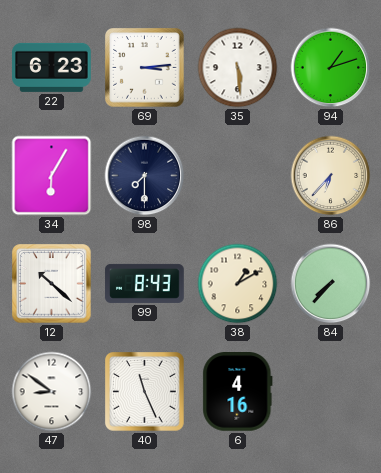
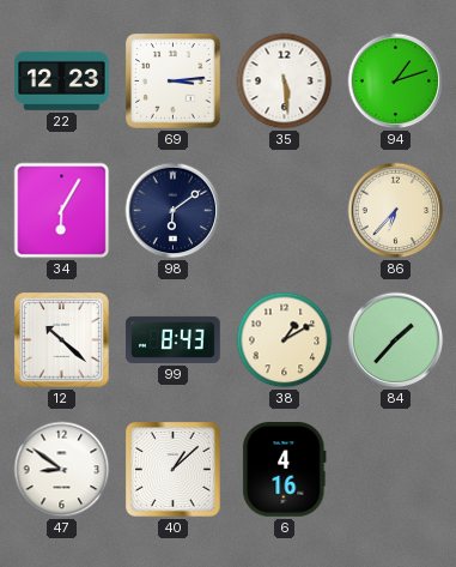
22: 6:23 -> 12:23 (62, 80)
98: 7:30 -> 6:09 (174, 211)
84: 7:37 -> 1:37 (396, 340)
40: 11:26 -> 1:08 (174, 470)
